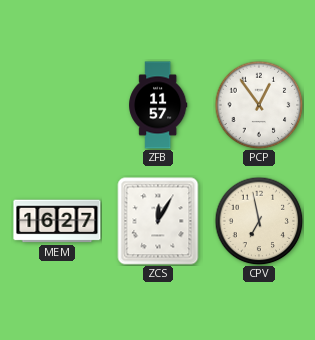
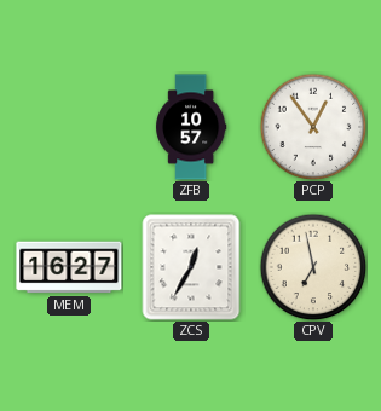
ZFB: 11:57 -> 10:57 (192, 127)
ZCS: 12:05 -> 12:35 (191, 267)
